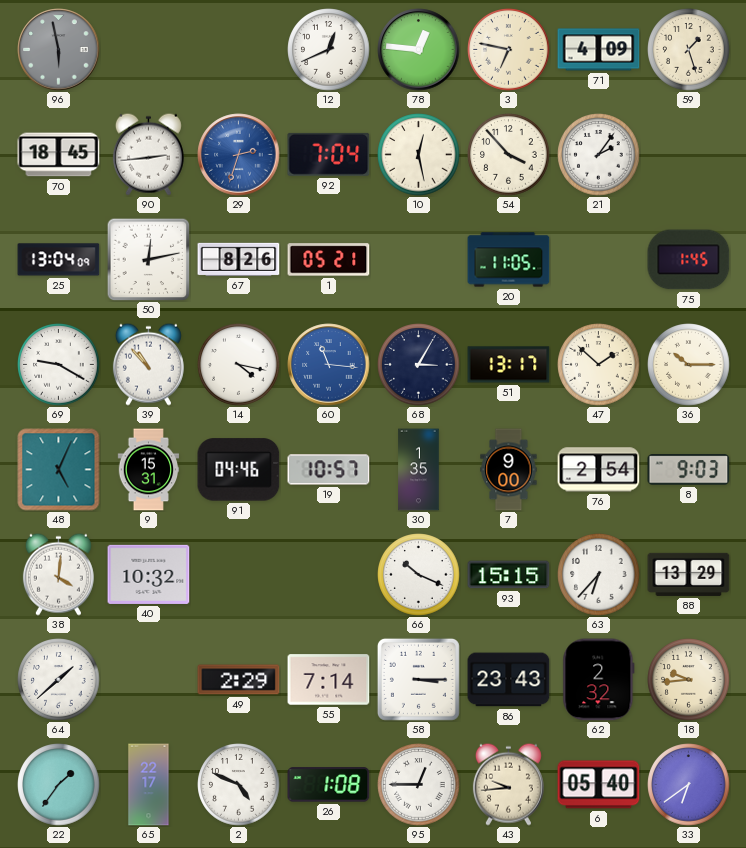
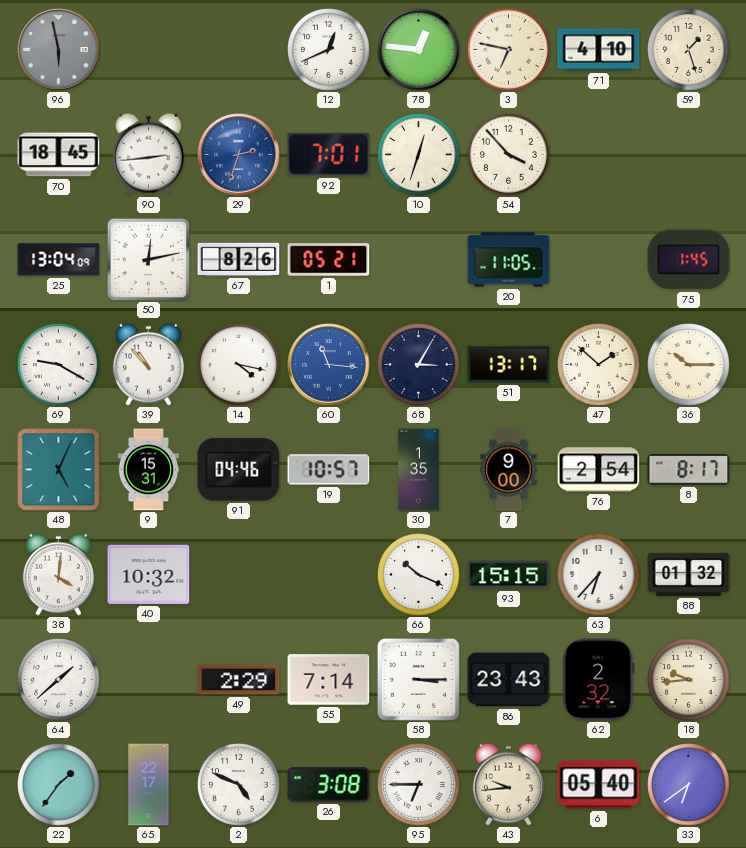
71: 4:09 -> 4:10 (599, 50)
92: 7:04 -> 7:01 (329, 154)
10: 12:28 -> 12:33 (419, 155)
21: 2:06 -> none (599, 155)
8: 9:03 -> 8:17 (689, 470)
88: 13:29 -> 01:32 (689, 574)
26: 1:08 -> 3:08 (329, 785)
95: 12:45 -> 6:45 (419, 785)
